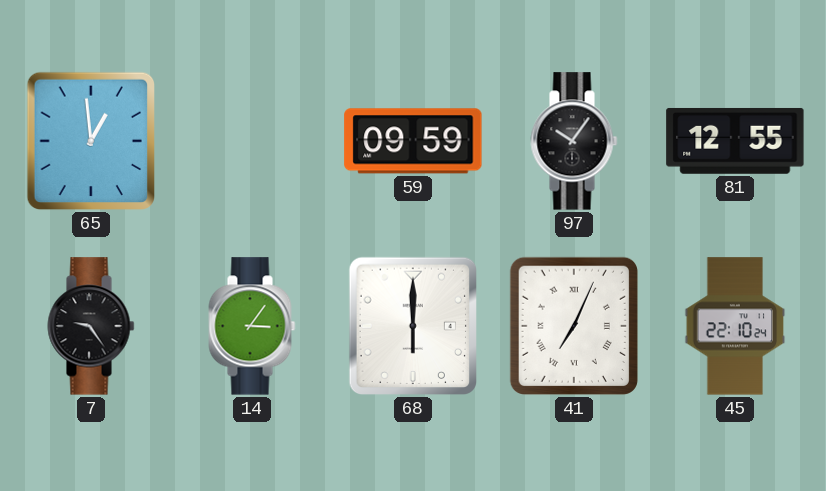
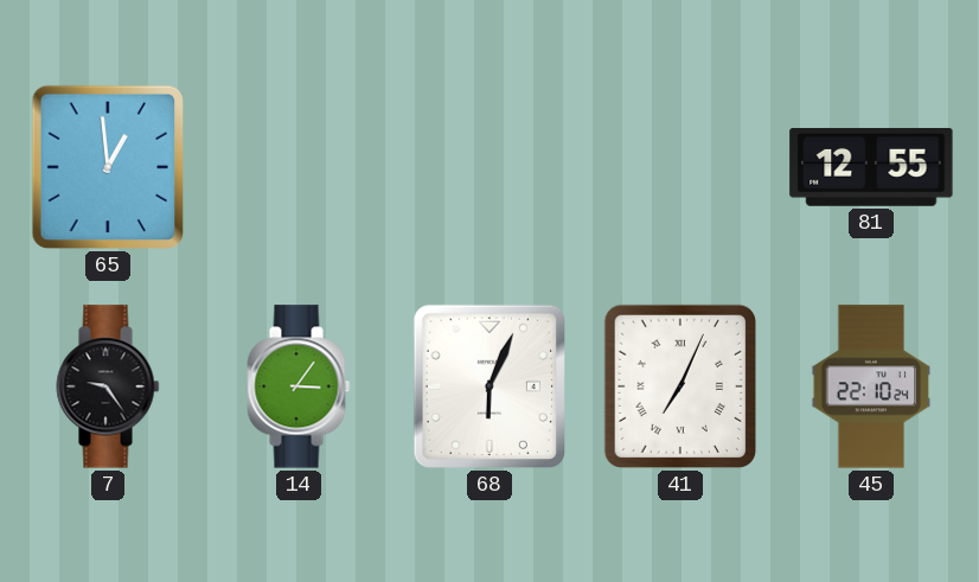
59: 09:59 -> none (413, 141)
97: 10:06 -> none (574, 141)
68: 6:00 -> 6:04 (488, 386)
